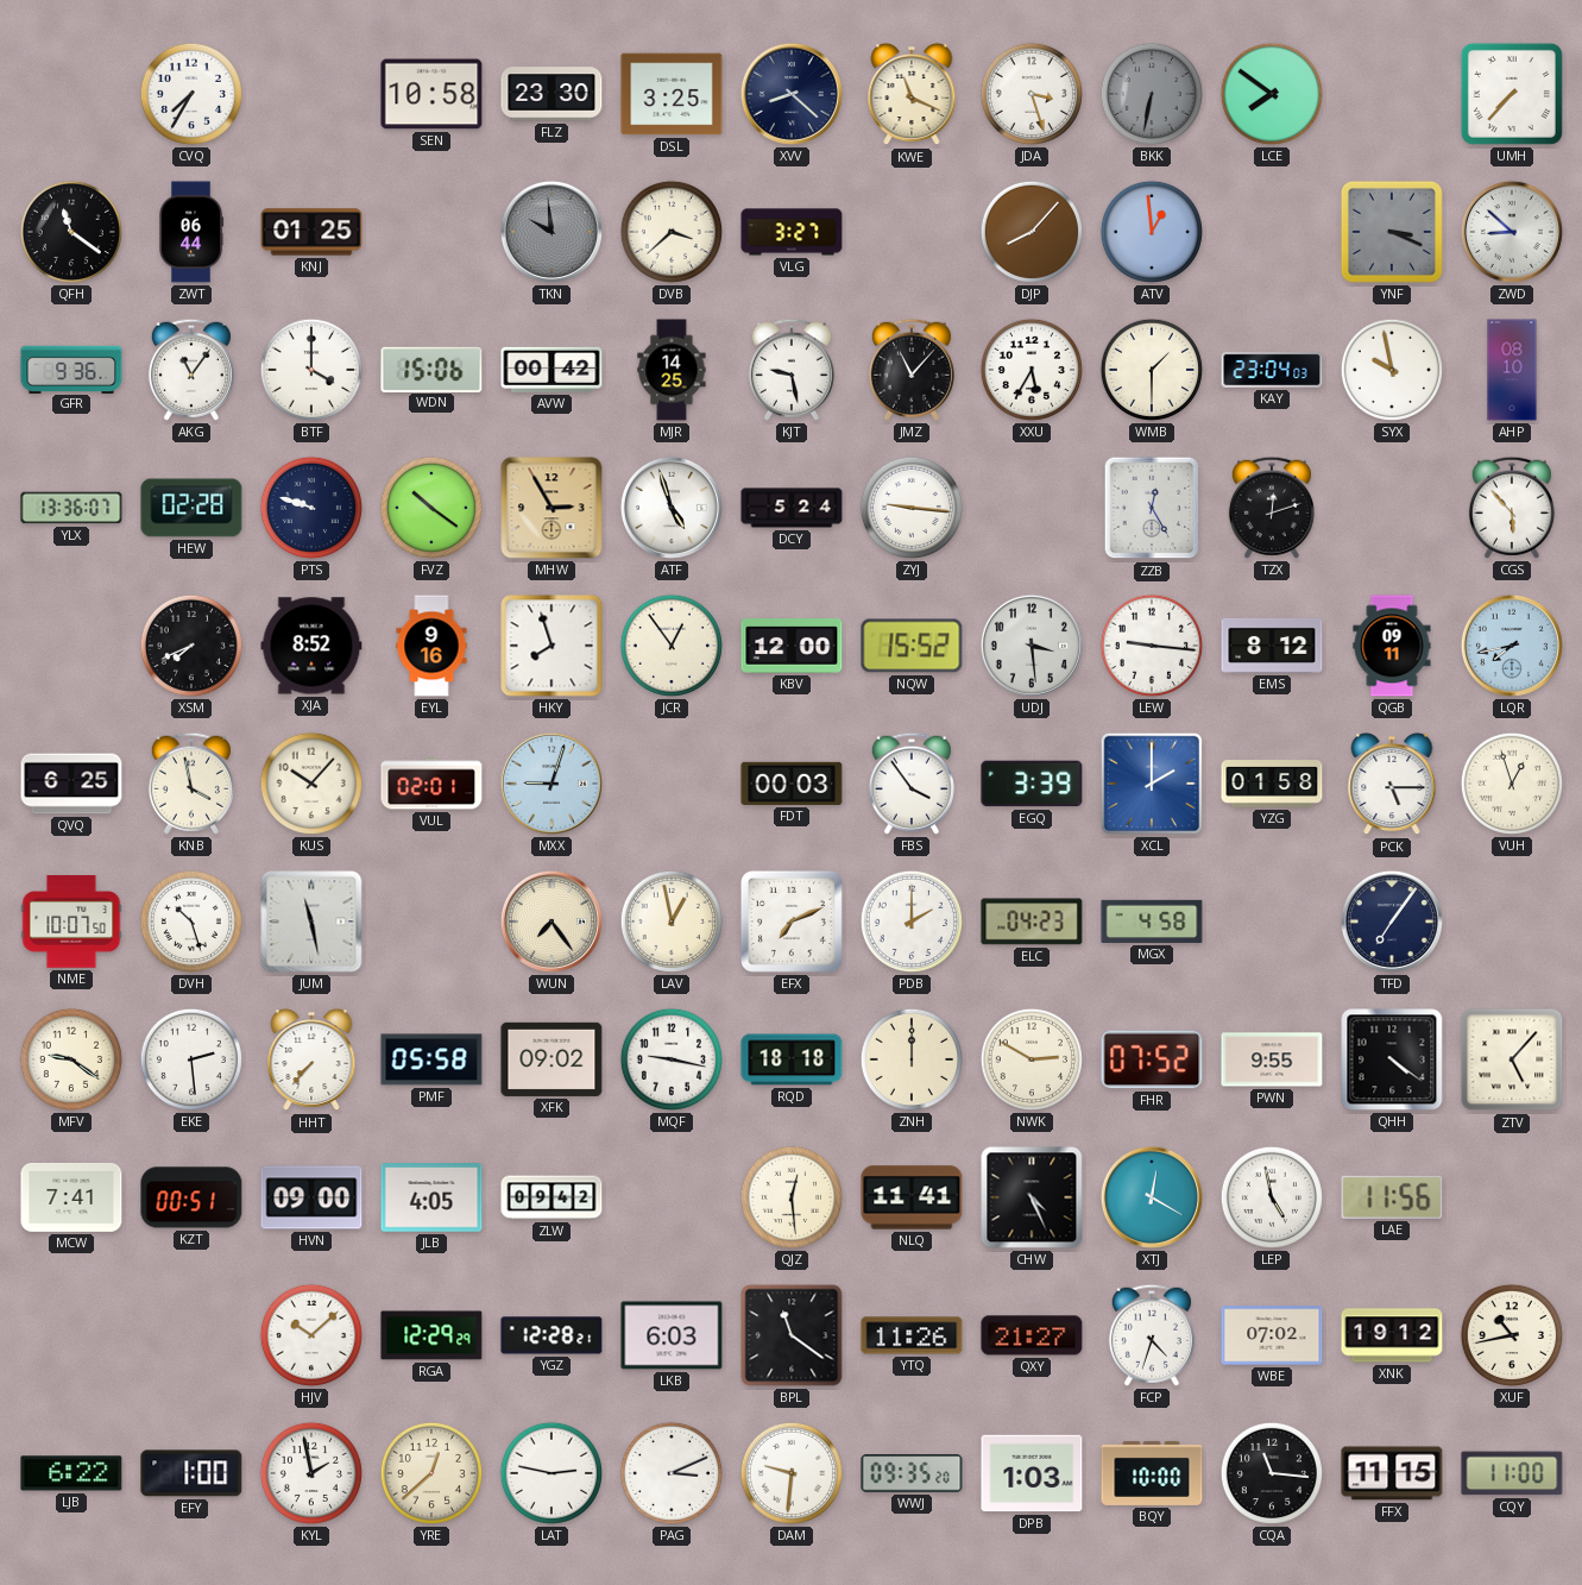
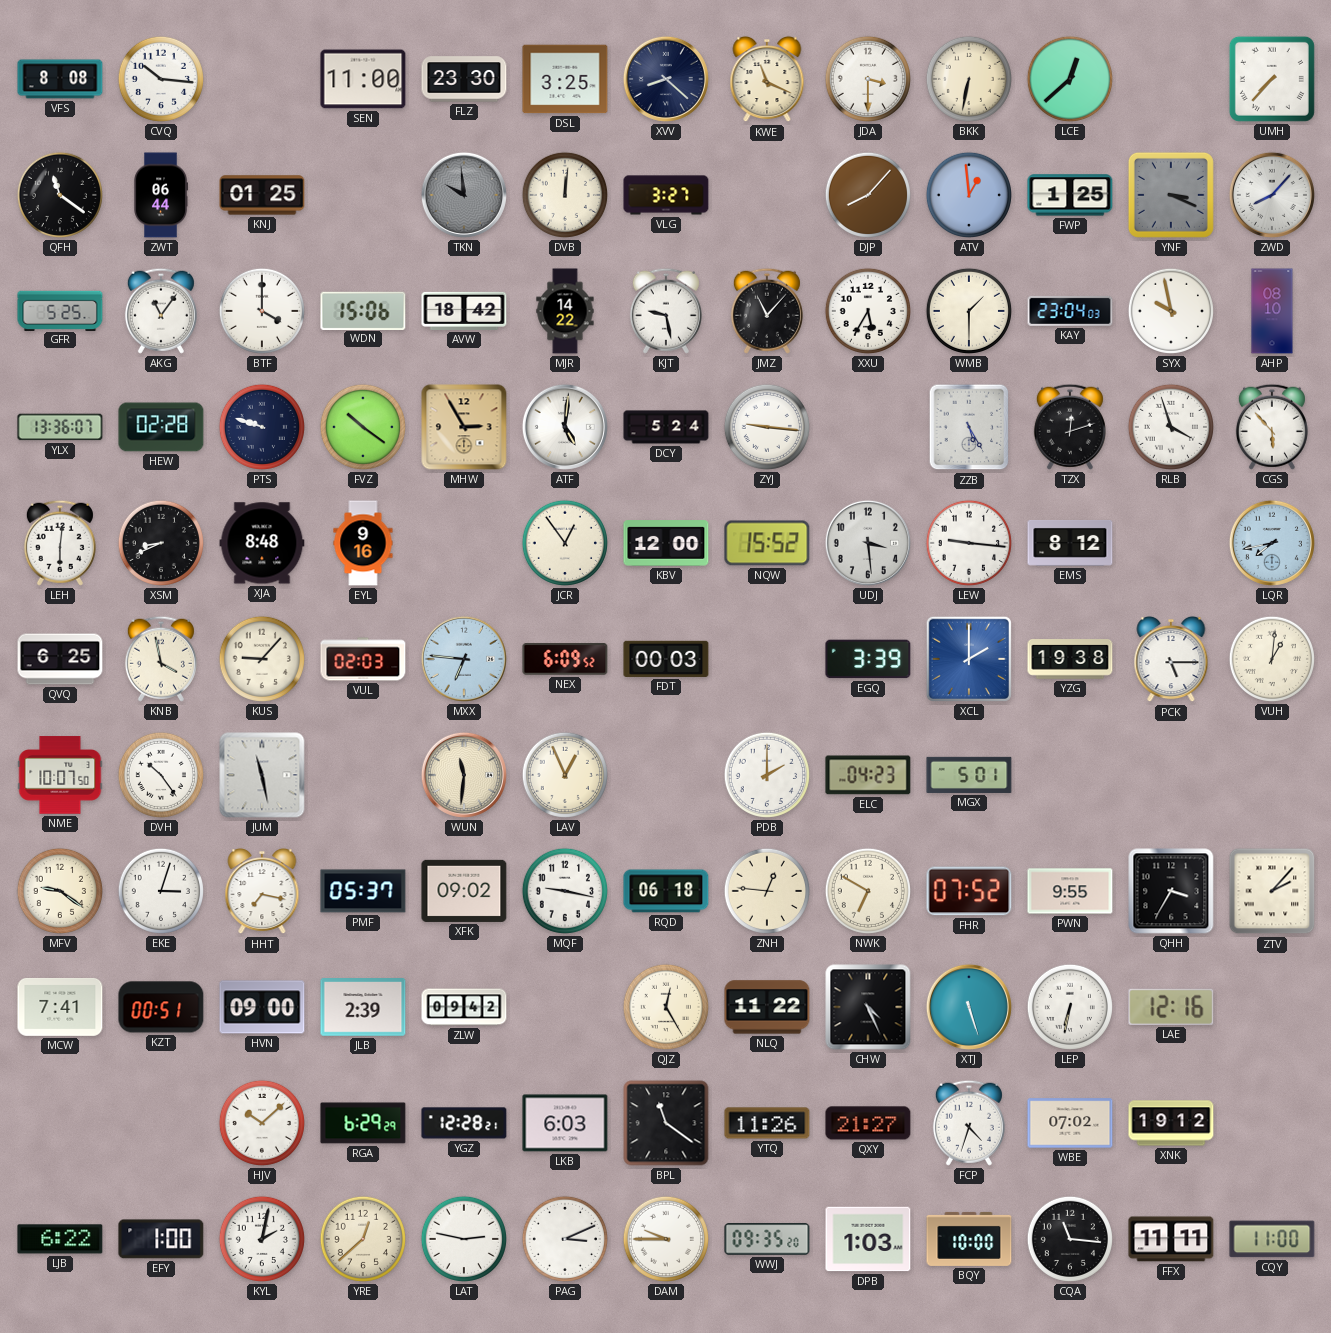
VFS: none -> 8:08 (60, 79)
CVQ: 7:35 -> 10:16 (161, 79)
SEN: 10:58 -> 11:00 (363, 79)
JDA: 3:27 -> 3:30 (868, 79)
BKK dial: grey -> cream (969, 79)
LCE: 7:51 -> 12:38 (1070, 79)
DVB: 3:38 -> 12:01 (565, 195)
FWP: none -> 1:25 (1070, 195)
ZWD: 8:52 -> 8:07 (1272, 195)
GFR: 9:36 -> 5:25 (60, 310)
AVW: 00:42 -> 18:42 (464, 311)
MJR: 14:25 -> 14:22 (565, 311)
ATF: 4:57 -> 5:01 (565, 427)
ZZB: 12:25 -> 5:25 (969, 427)
RLB: none -> 3:57 (1171, 427)
LEH: none -> 6:01 (60, 543)
XSM: 7:41 -> 8:41 (161, 543)
XJA: 8:52 -> 8:48 (262, 543)
HKY: 7:57 -> none (552, 646)
QGB: 09:11 -> none (1392, 646)
KUS: 10:07 -> 9:07 (262, 659)
VUL: 02:01 -> 02:03 (363, 659)
MXX: 9:03 -> 6:46 (464, 659)
NEX: none -> 6:09 (565, 659)
FBS: 3:54 -> none (912, 784)
YZG: 01:58 -> 19:38 (1070, 660)
VUH: 12:57 -> 1:01 (1272, 659)
DVH: 10:27 -> 10:24 (161, 775)
WUN: 7:24 -> 11:31 (464, 775)
LAV: 12:58 -> 12:56 (565, 775)
EFX: 7:11 -> none (792, 922)
MGX: 4:58 -> 5:01 (969, 775)
TFD: 7:06 -> none (1392, 922)
EKE: 2:29 -> 3:03 (161, 891)
HHT: 7:37 -> 7:17 (262, 891)
PMF: 05:58 -> 05:37 (363, 891)
RQD: 18:18 -> 06:18 (666, 891)
ZNH: 12:00 -> 12:46 (767, 891)
NWK: 2:50 -> 6:50 (868, 891)
QHH: 4:21 -> 3:35 (1171, 891)
ZTV: 5:07 -> 2:07 (1272, 891)
JLB: 4:05 -> 2:39 (363, 1007)
QJZ: 12:29 -> 12:25 (666, 1007)
NLQ: 11:41 -> 11:22 (767, 1007)
XTJ: 12:20 -> 5:27 (969, 1007)
LEP: 4:58 -> 6:32 (1070, 1007)
LAE: 11:56 -> 12:16 (1171, 1007)
RGA: 12:29 -> 6:29 (363, 1123)
XUF: 10:43 -> none (1512, 1335)
KYL: 1:58 -> 2:02 (262, 1239)
DAM: 9:31 -> 9:45 (666, 1239)
FFX: 11:15 -> 11:11 (1171, 1239)
